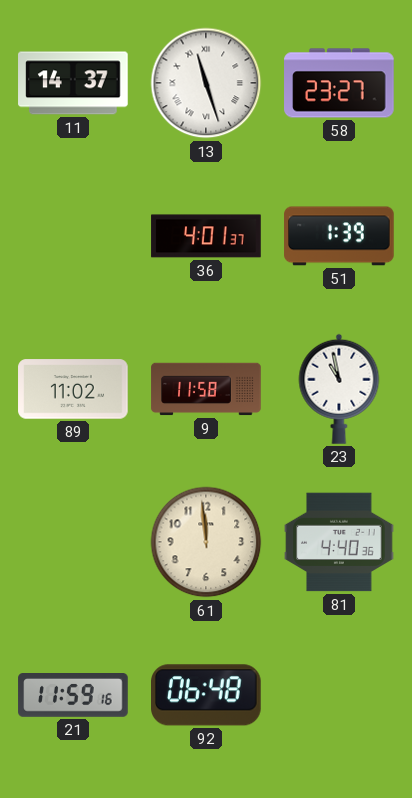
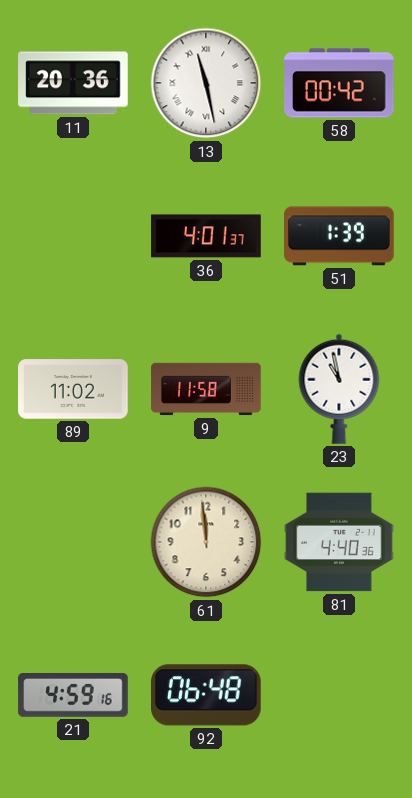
11: 14:37 -> 20:36 (73, 83)
13: 11:27 -> 11:28 (206, 83)
58: 23:27 -> 00:42 (339, 83)
21: 11:59 -> 4:59 (73, 696)
